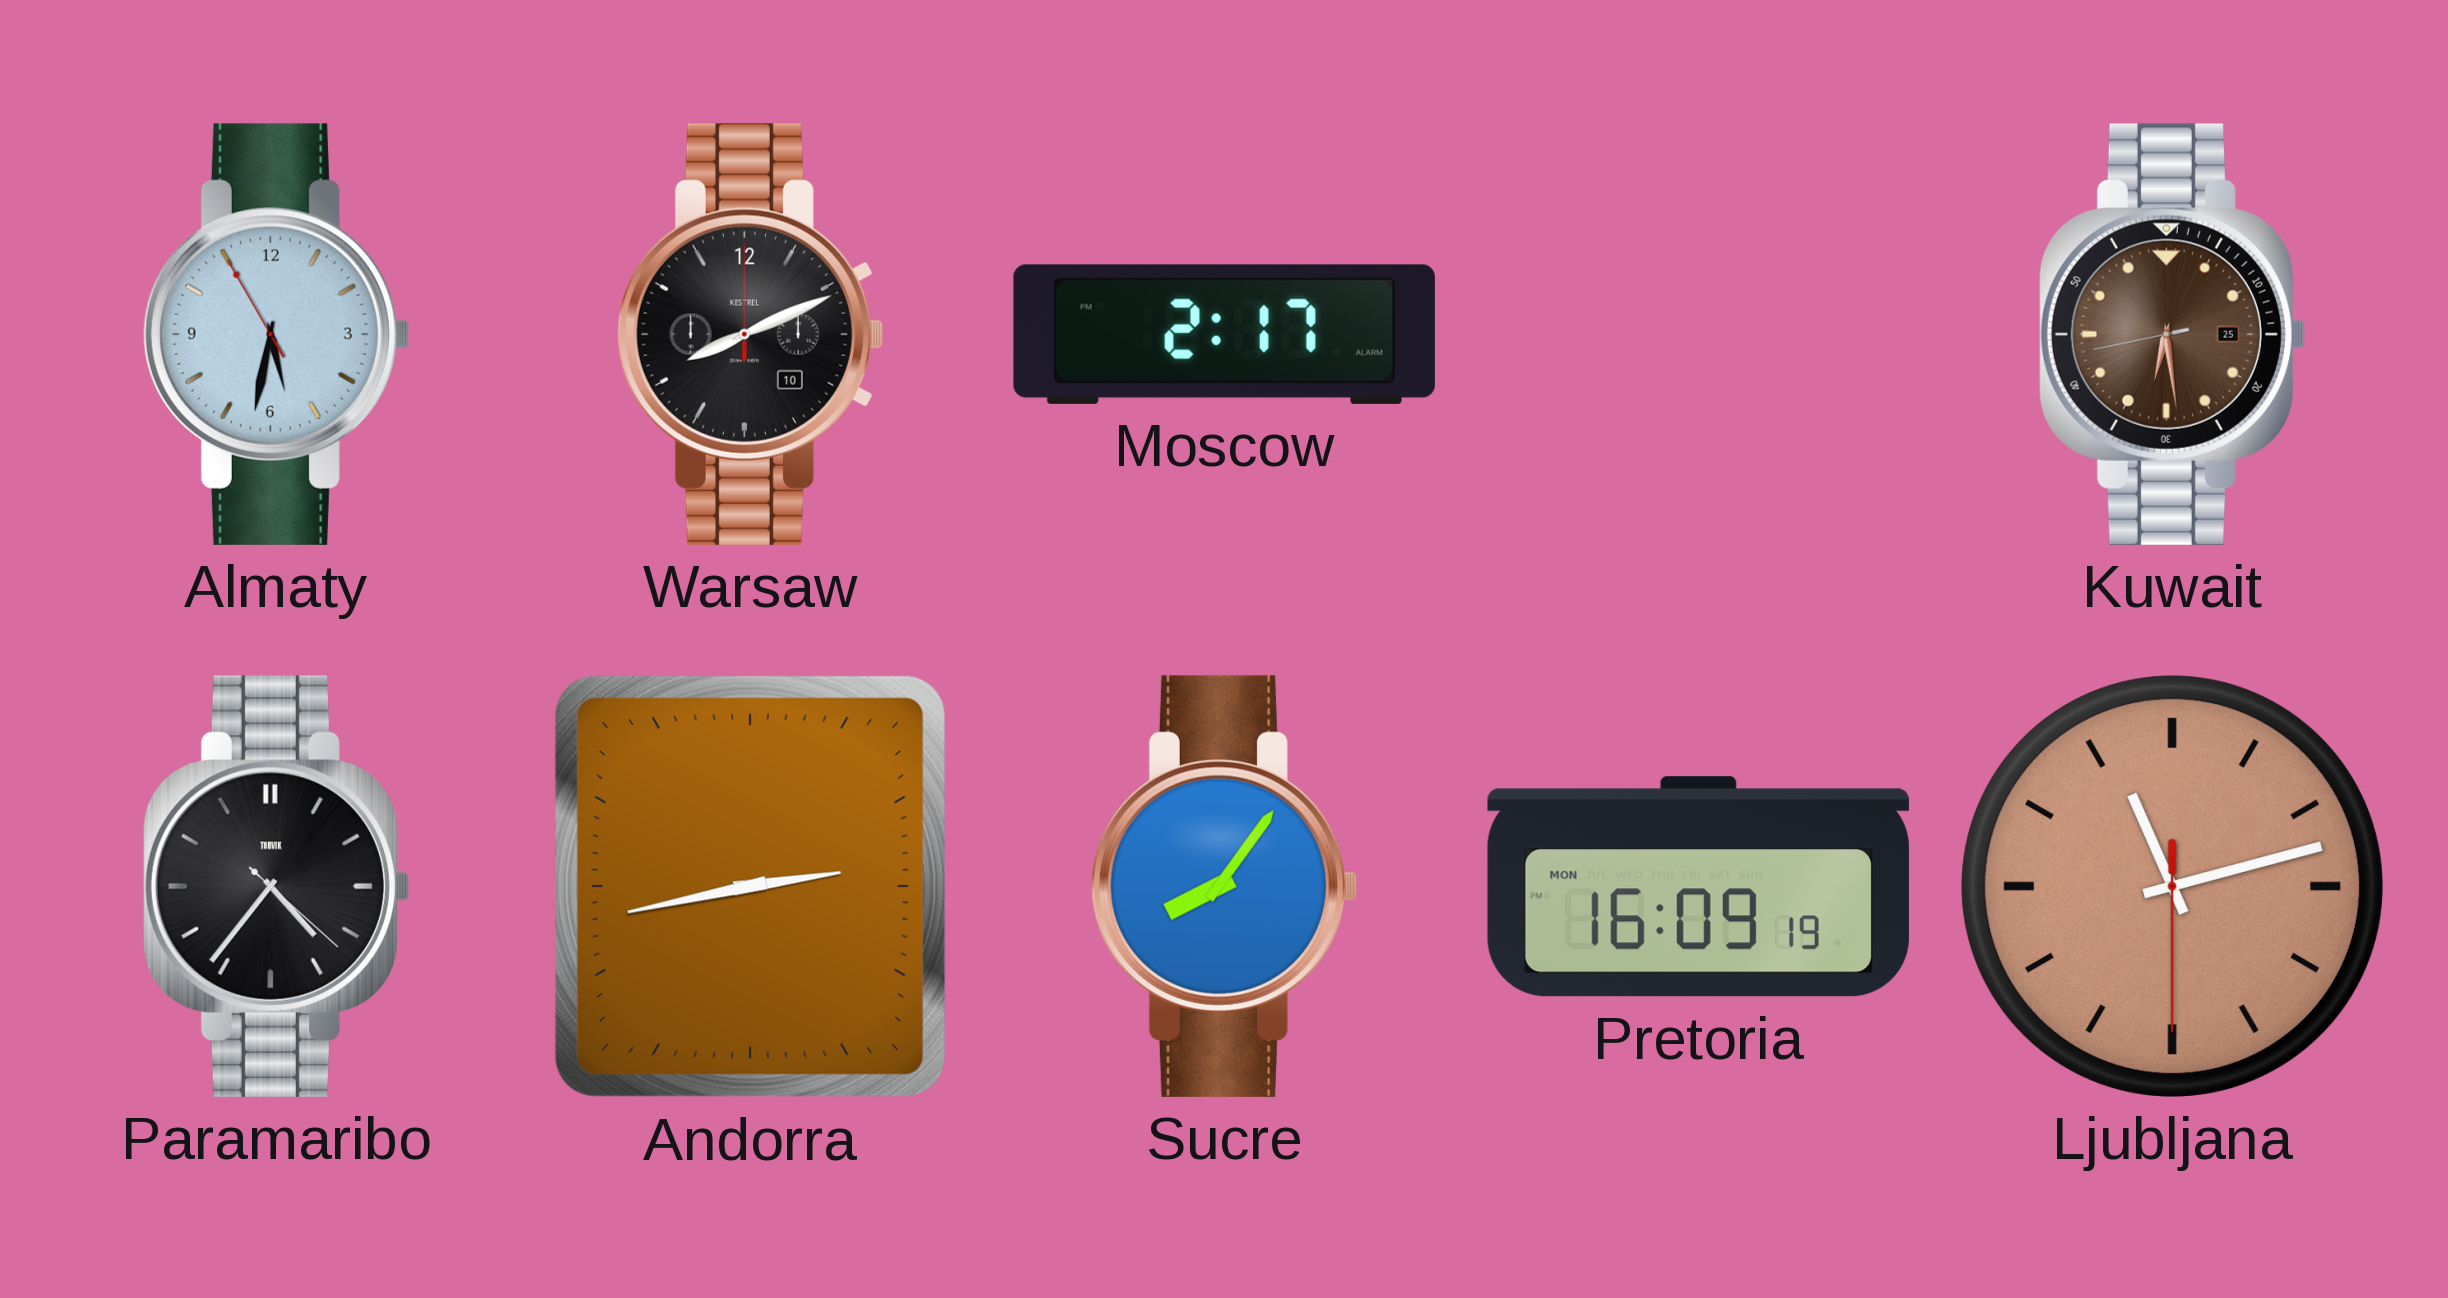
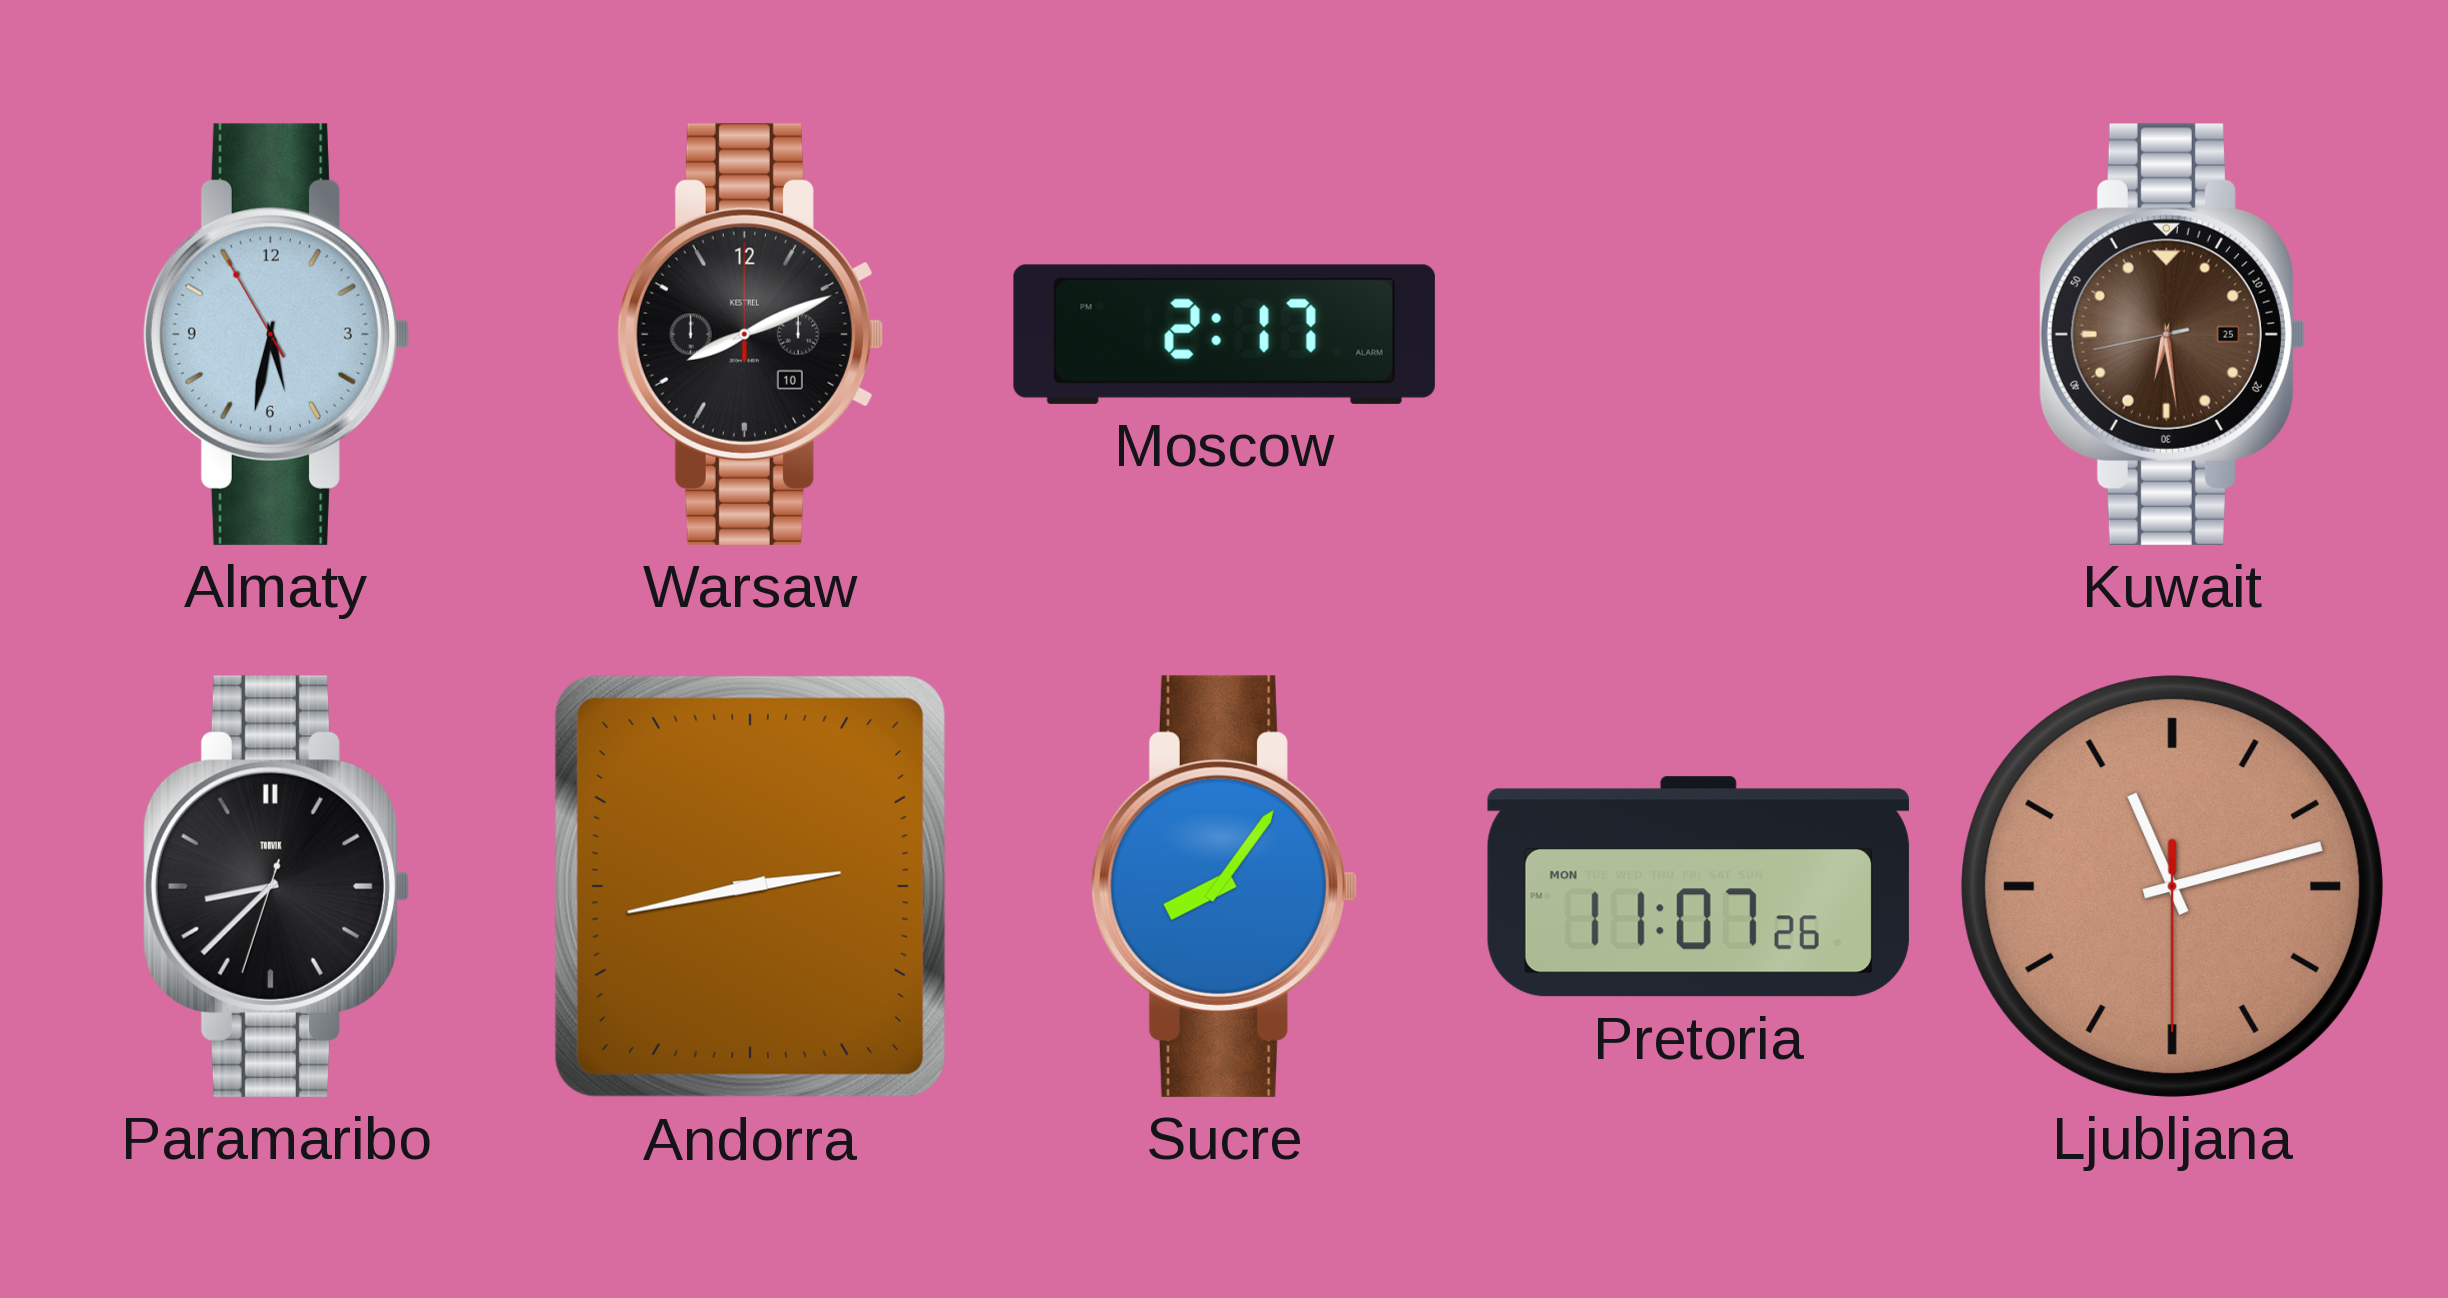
Paramaribo: 4:36 -> 8:37 (276, 886)
Pretoria: 16:09 -> 11:07 (1698, 887)
